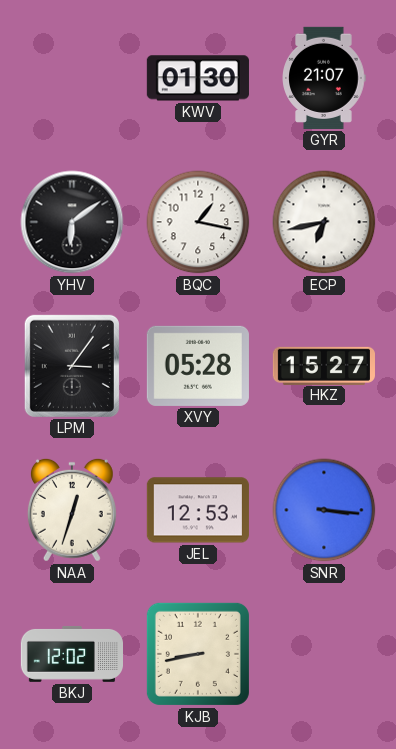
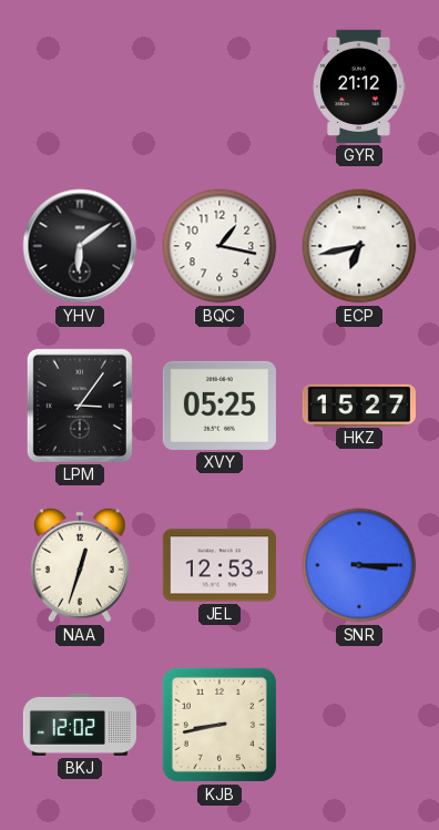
KWV: 01:30 -> none (198, 78)
GYR: 21:07 -> 21:12 (359, 86)
XVY: 05:28 -> 05:25 (219, 406)
SNR: 3:16 -> 3:15 (359, 565)
